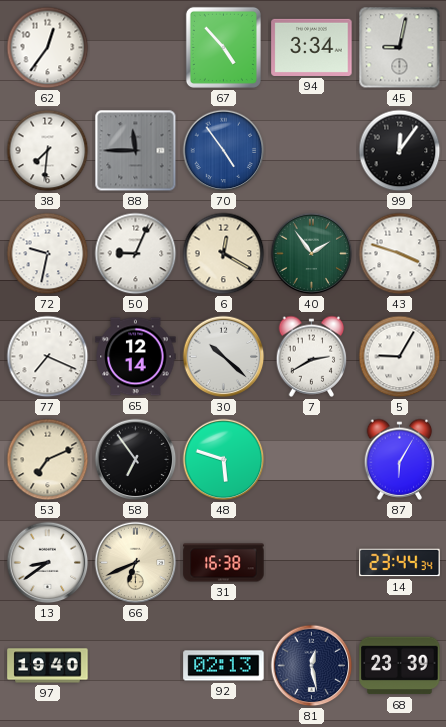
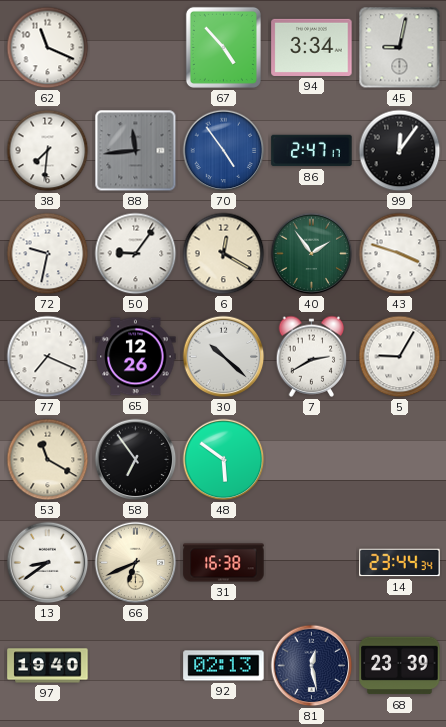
62: 12:36 -> 11:19 (48, 48)
88: 11:45 -> 11:44 (136, 151)
86: none -> 2:47 (312, 151)
50: 9:04 -> 9:06 (136, 254)
65: 12:14 -> 12:26 (136, 357)
53: 7:11 -> 11:20 (48, 460)
48: 5:48 -> 5:51 (224, 460)
87: 6:05 -> none (400, 459)
